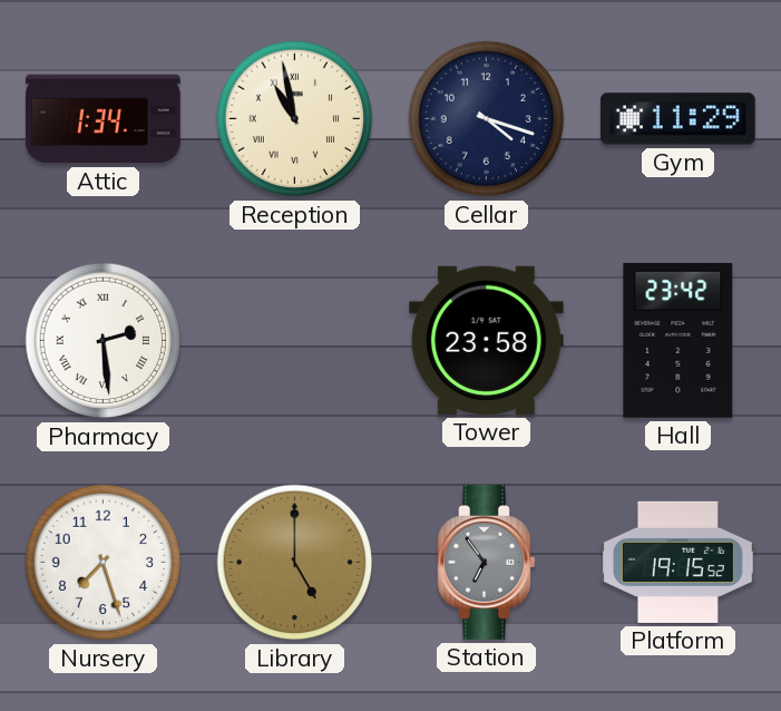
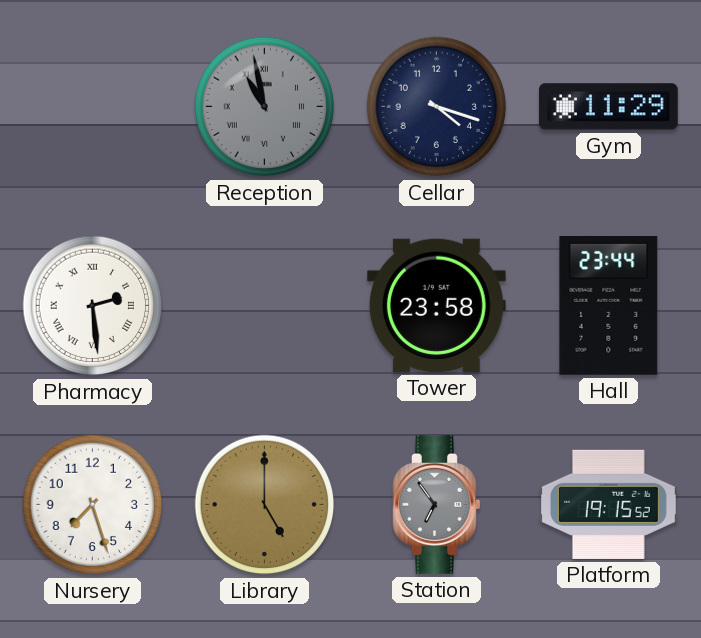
Attic: 1:34 -> none (102, 119)
Reception dial: cream -> grey (265, 107)
Hall: 23:42 -> 23:44 (609, 305)
